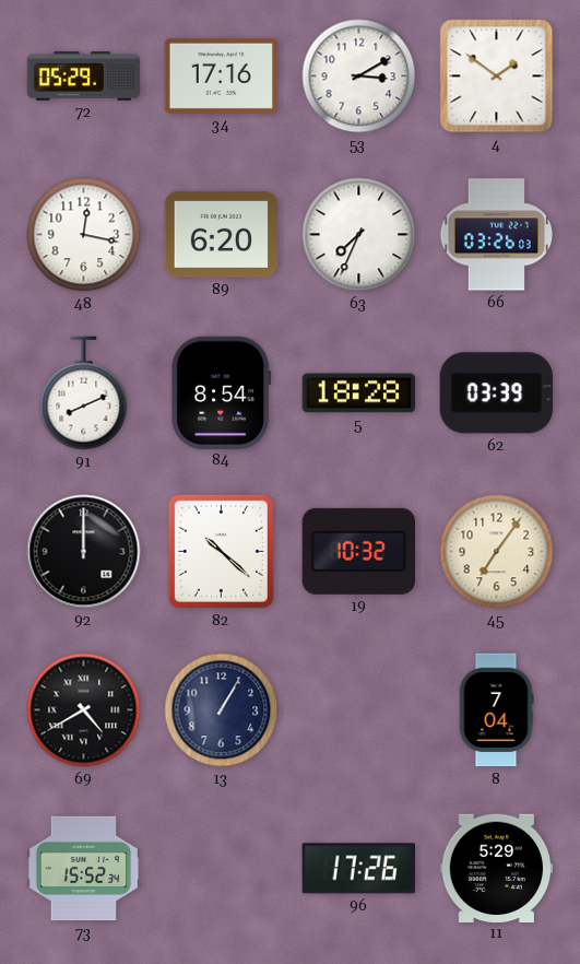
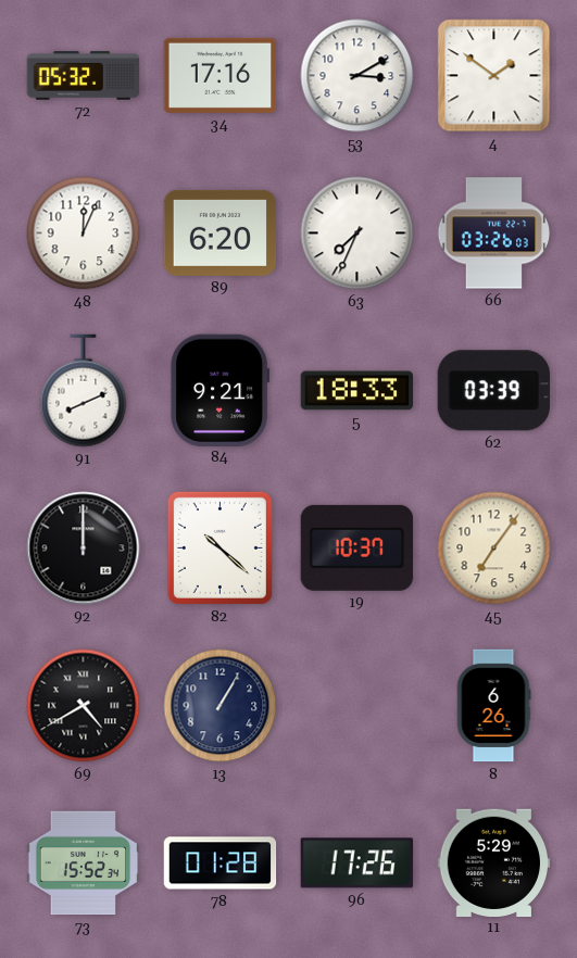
72: 05:29 -> 05:32 (84, 76)
48: 12:17 -> 12:04 (84, 234)
84: 8:54 -> 9:21 (221, 390)
5: 18:28 -> 18:33 (358, 391)
19: 10:32 -> 10:37 (356, 547)
8: 7:04 -> 6:26 (493, 706)
78: none -> 01:28 (221, 864)
